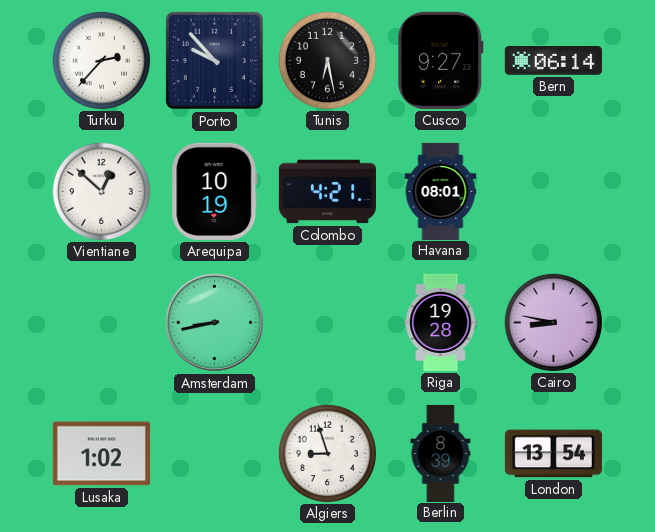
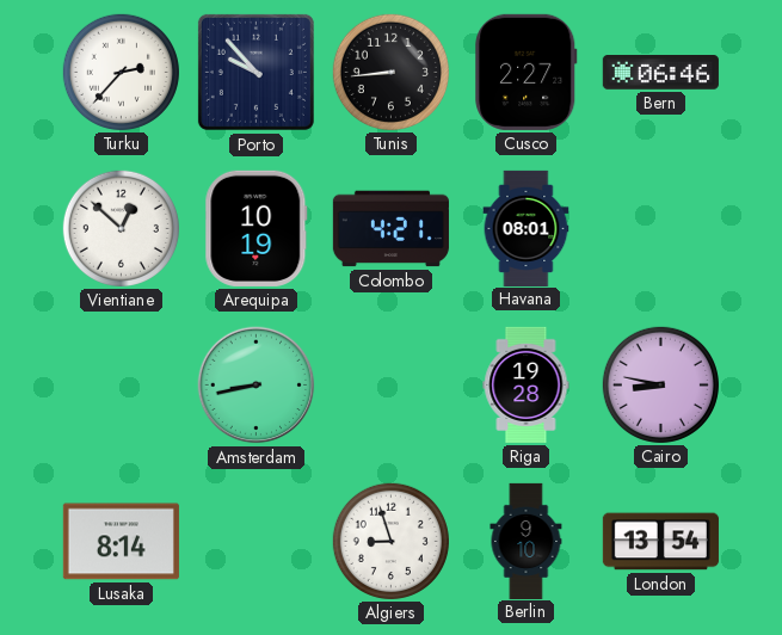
Tunis: 6:28 -> 8:44 (390, 72)
Cusco: 9:27 -> 2:27 (527, 72)
Bern: 06:14 -> 06:46 (660, 73)
Lusaka: 1:02 -> 8:14 (121, 542)
Berlin: 8:39 -> 9:10 (527, 541)
